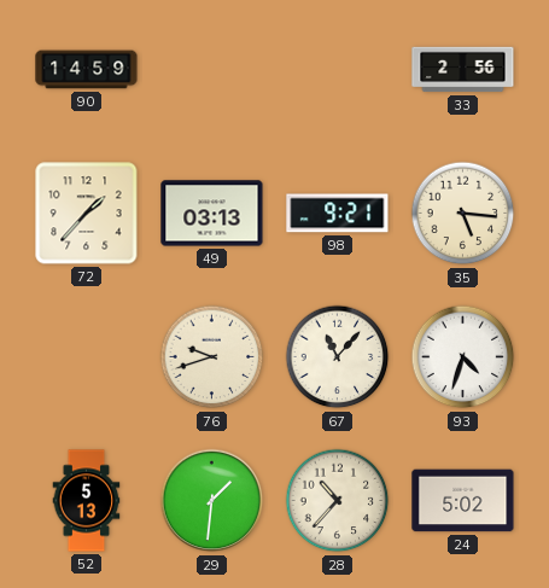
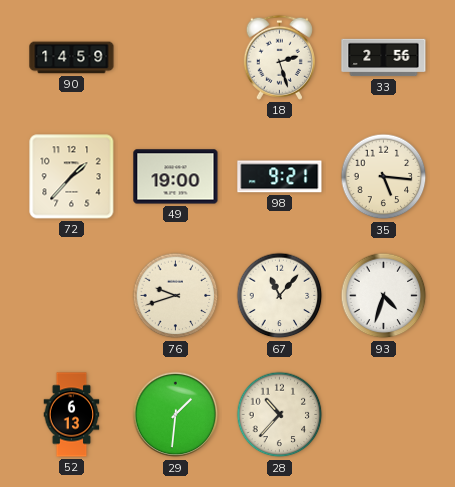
18: none -> 2:27 (279, 57)
49: 03:13 -> 19:00 (176, 177)
52: 5:13 -> 6:13 (72, 415)
24: 5:02 -> none (463, 501)
